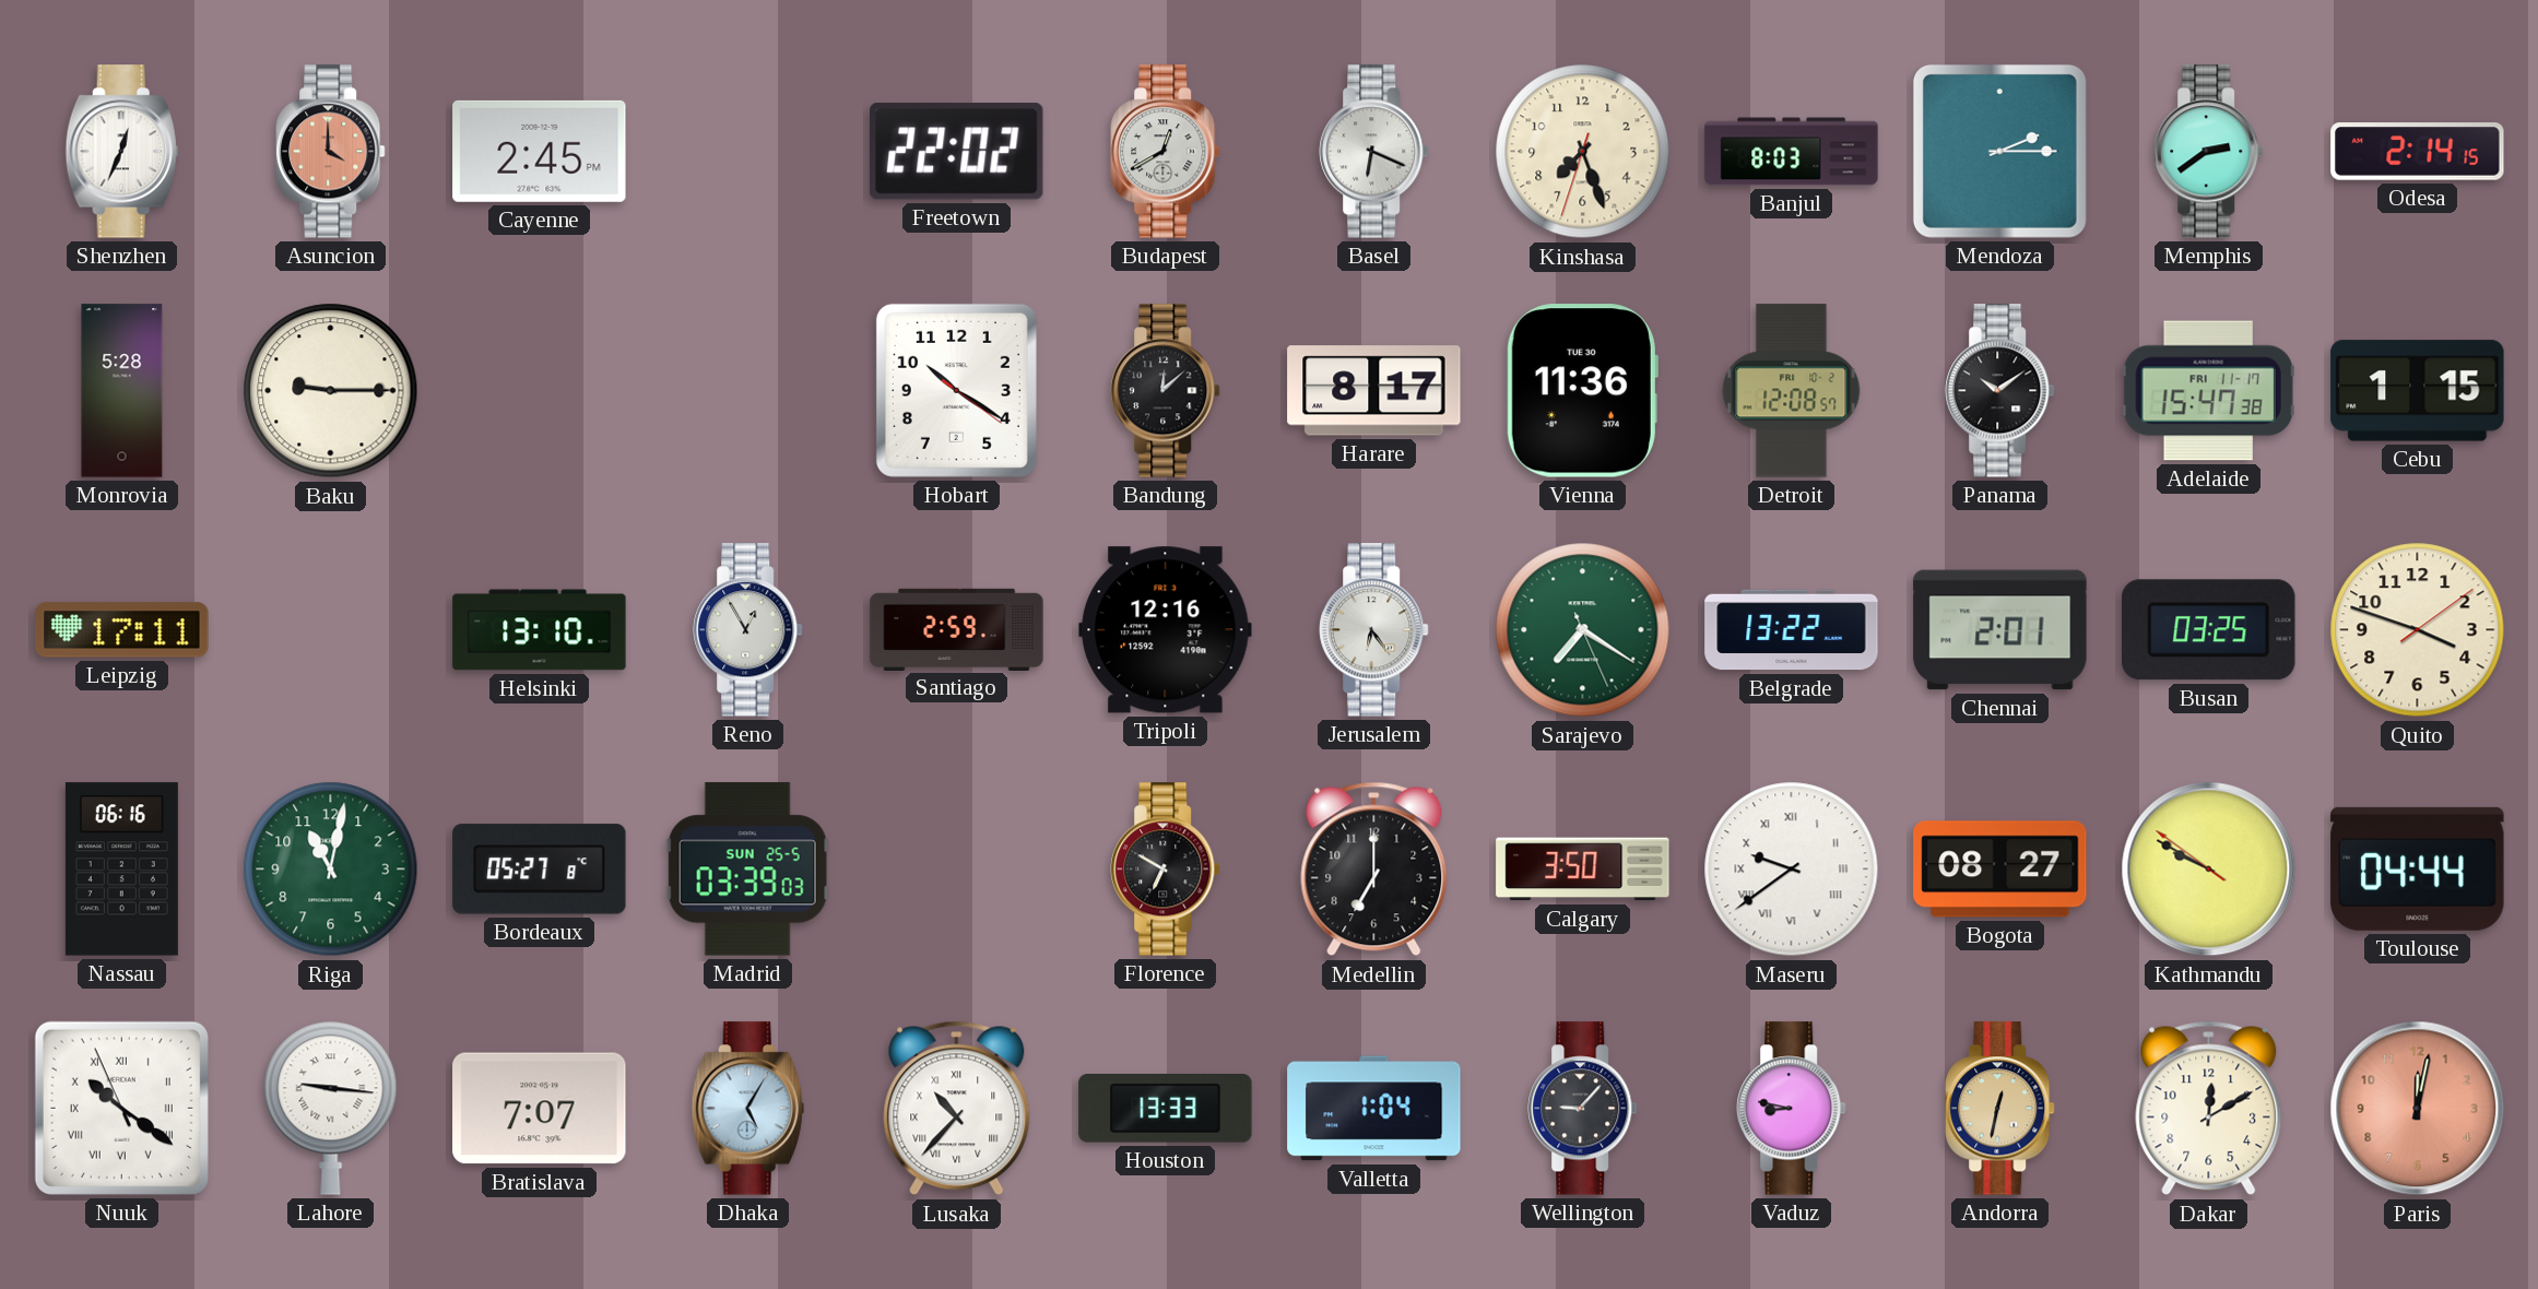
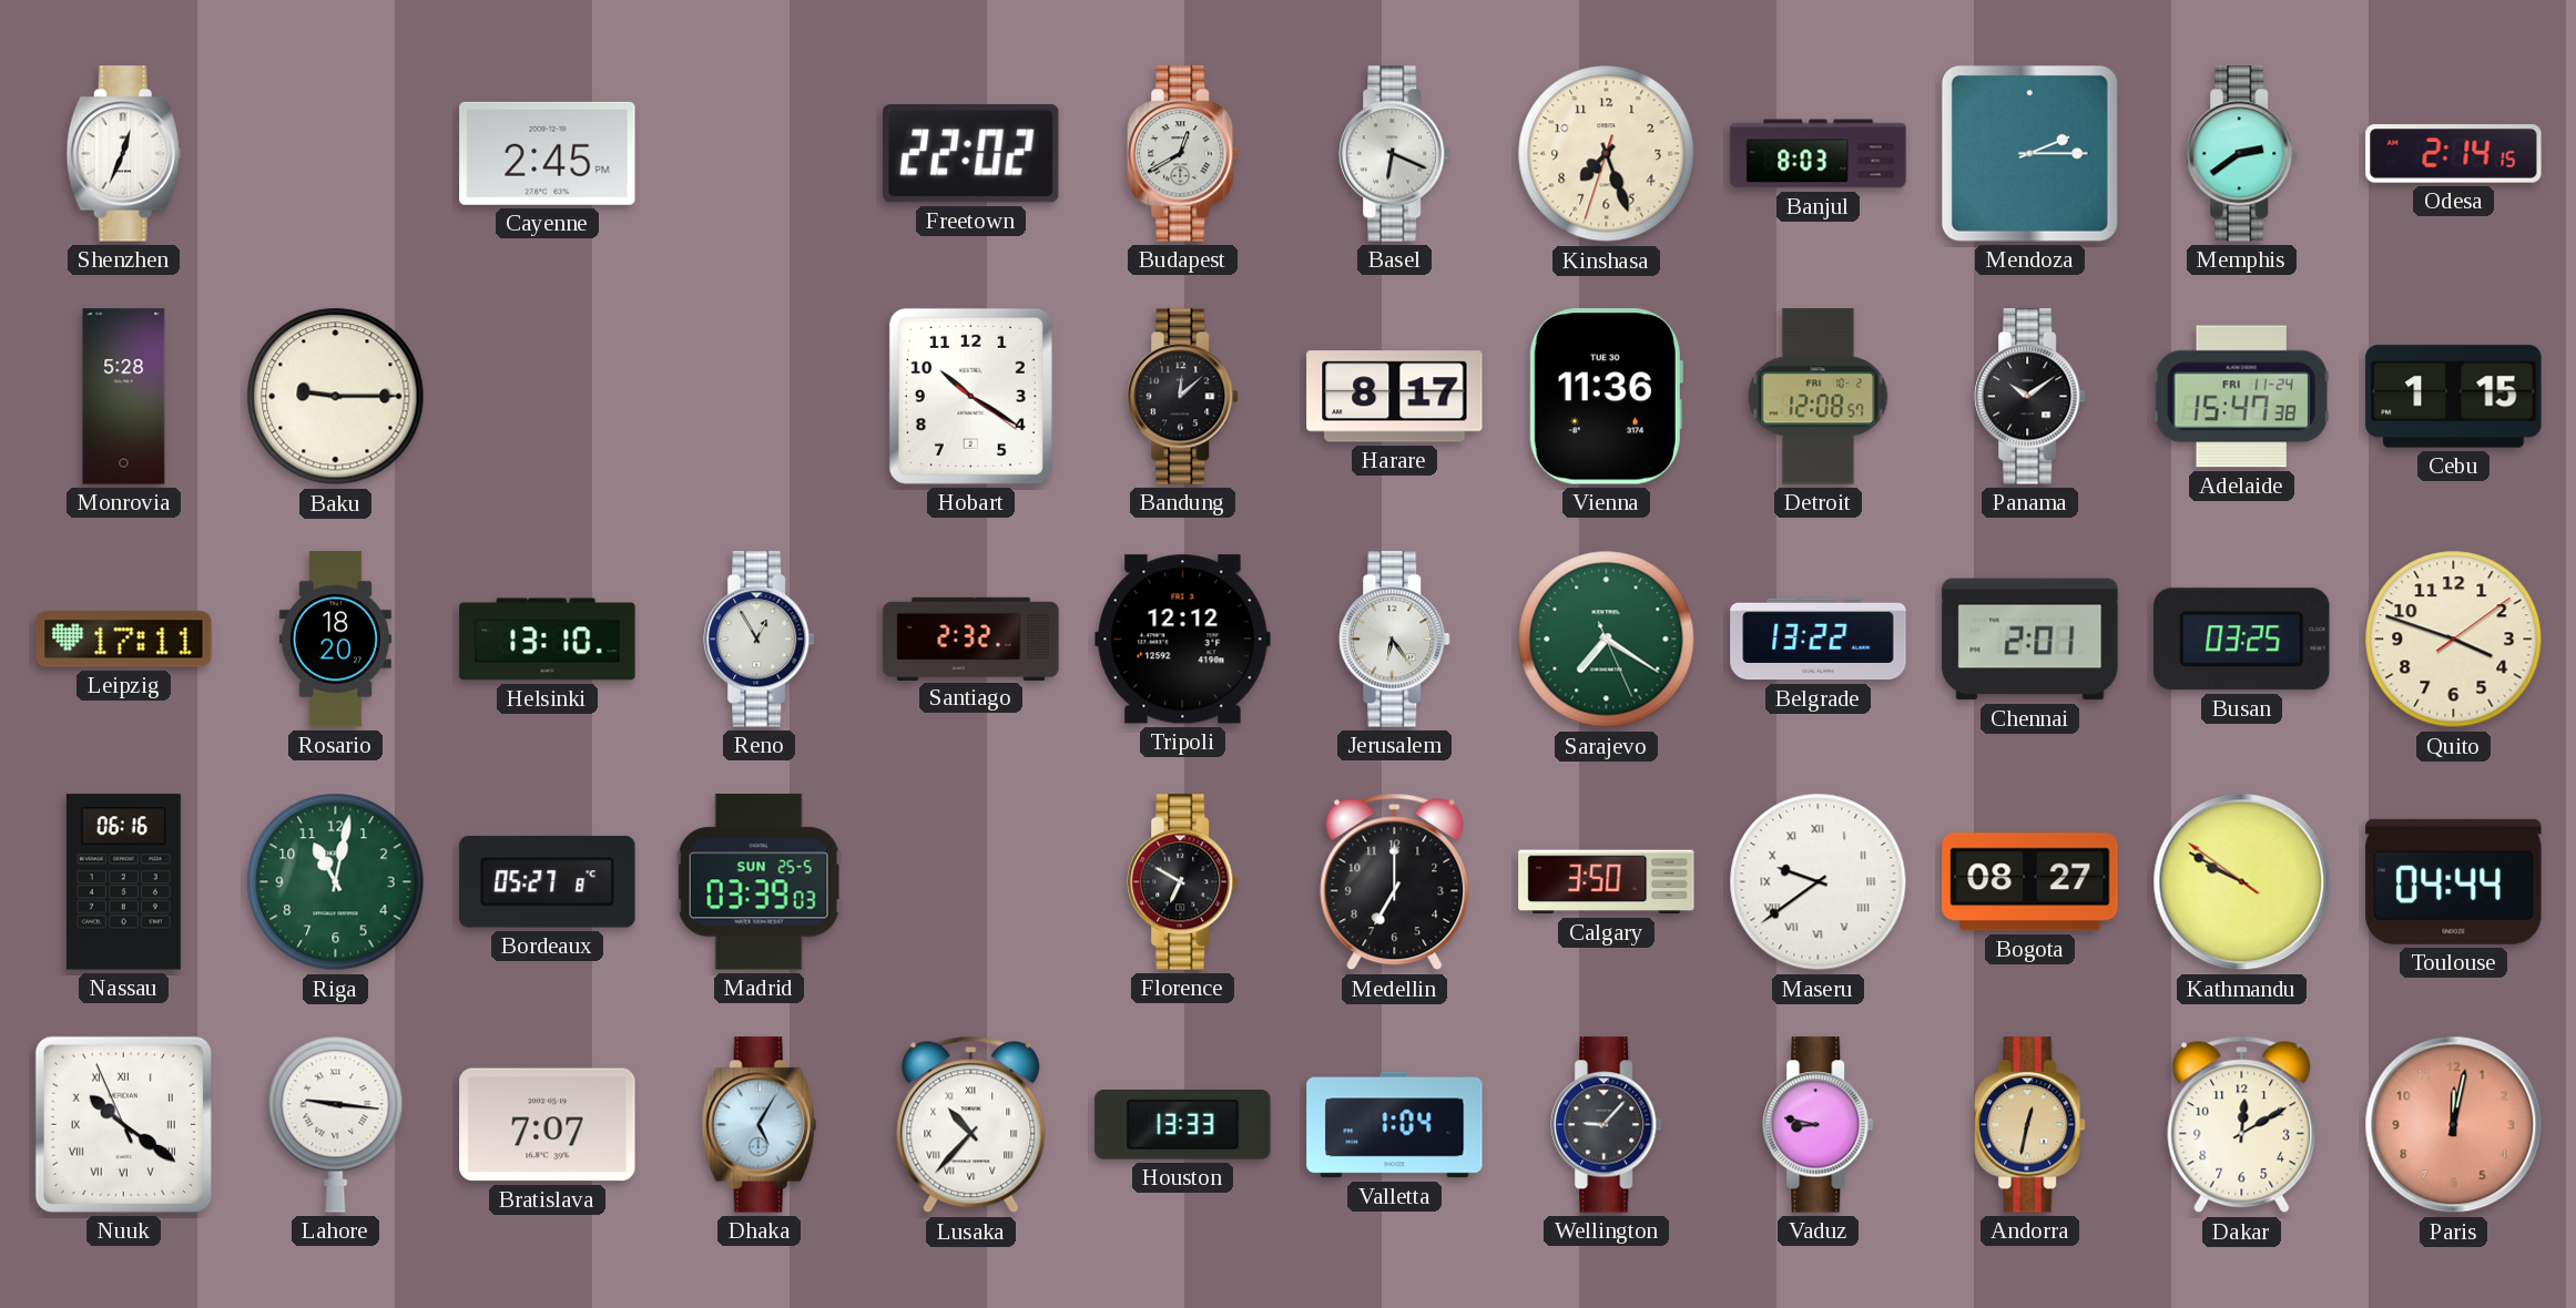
Asuncion: 4:00 -> none (331, 152)
Adelaide date: FRI 11-17 -> FRI 11-24 (2241, 397)
Rosario: none -> 18:20 (335, 640)
Santiago: 2:59 -> 2:32 (971, 638)
Tripoli: 12:16 -> 12:12 (1183, 640)
